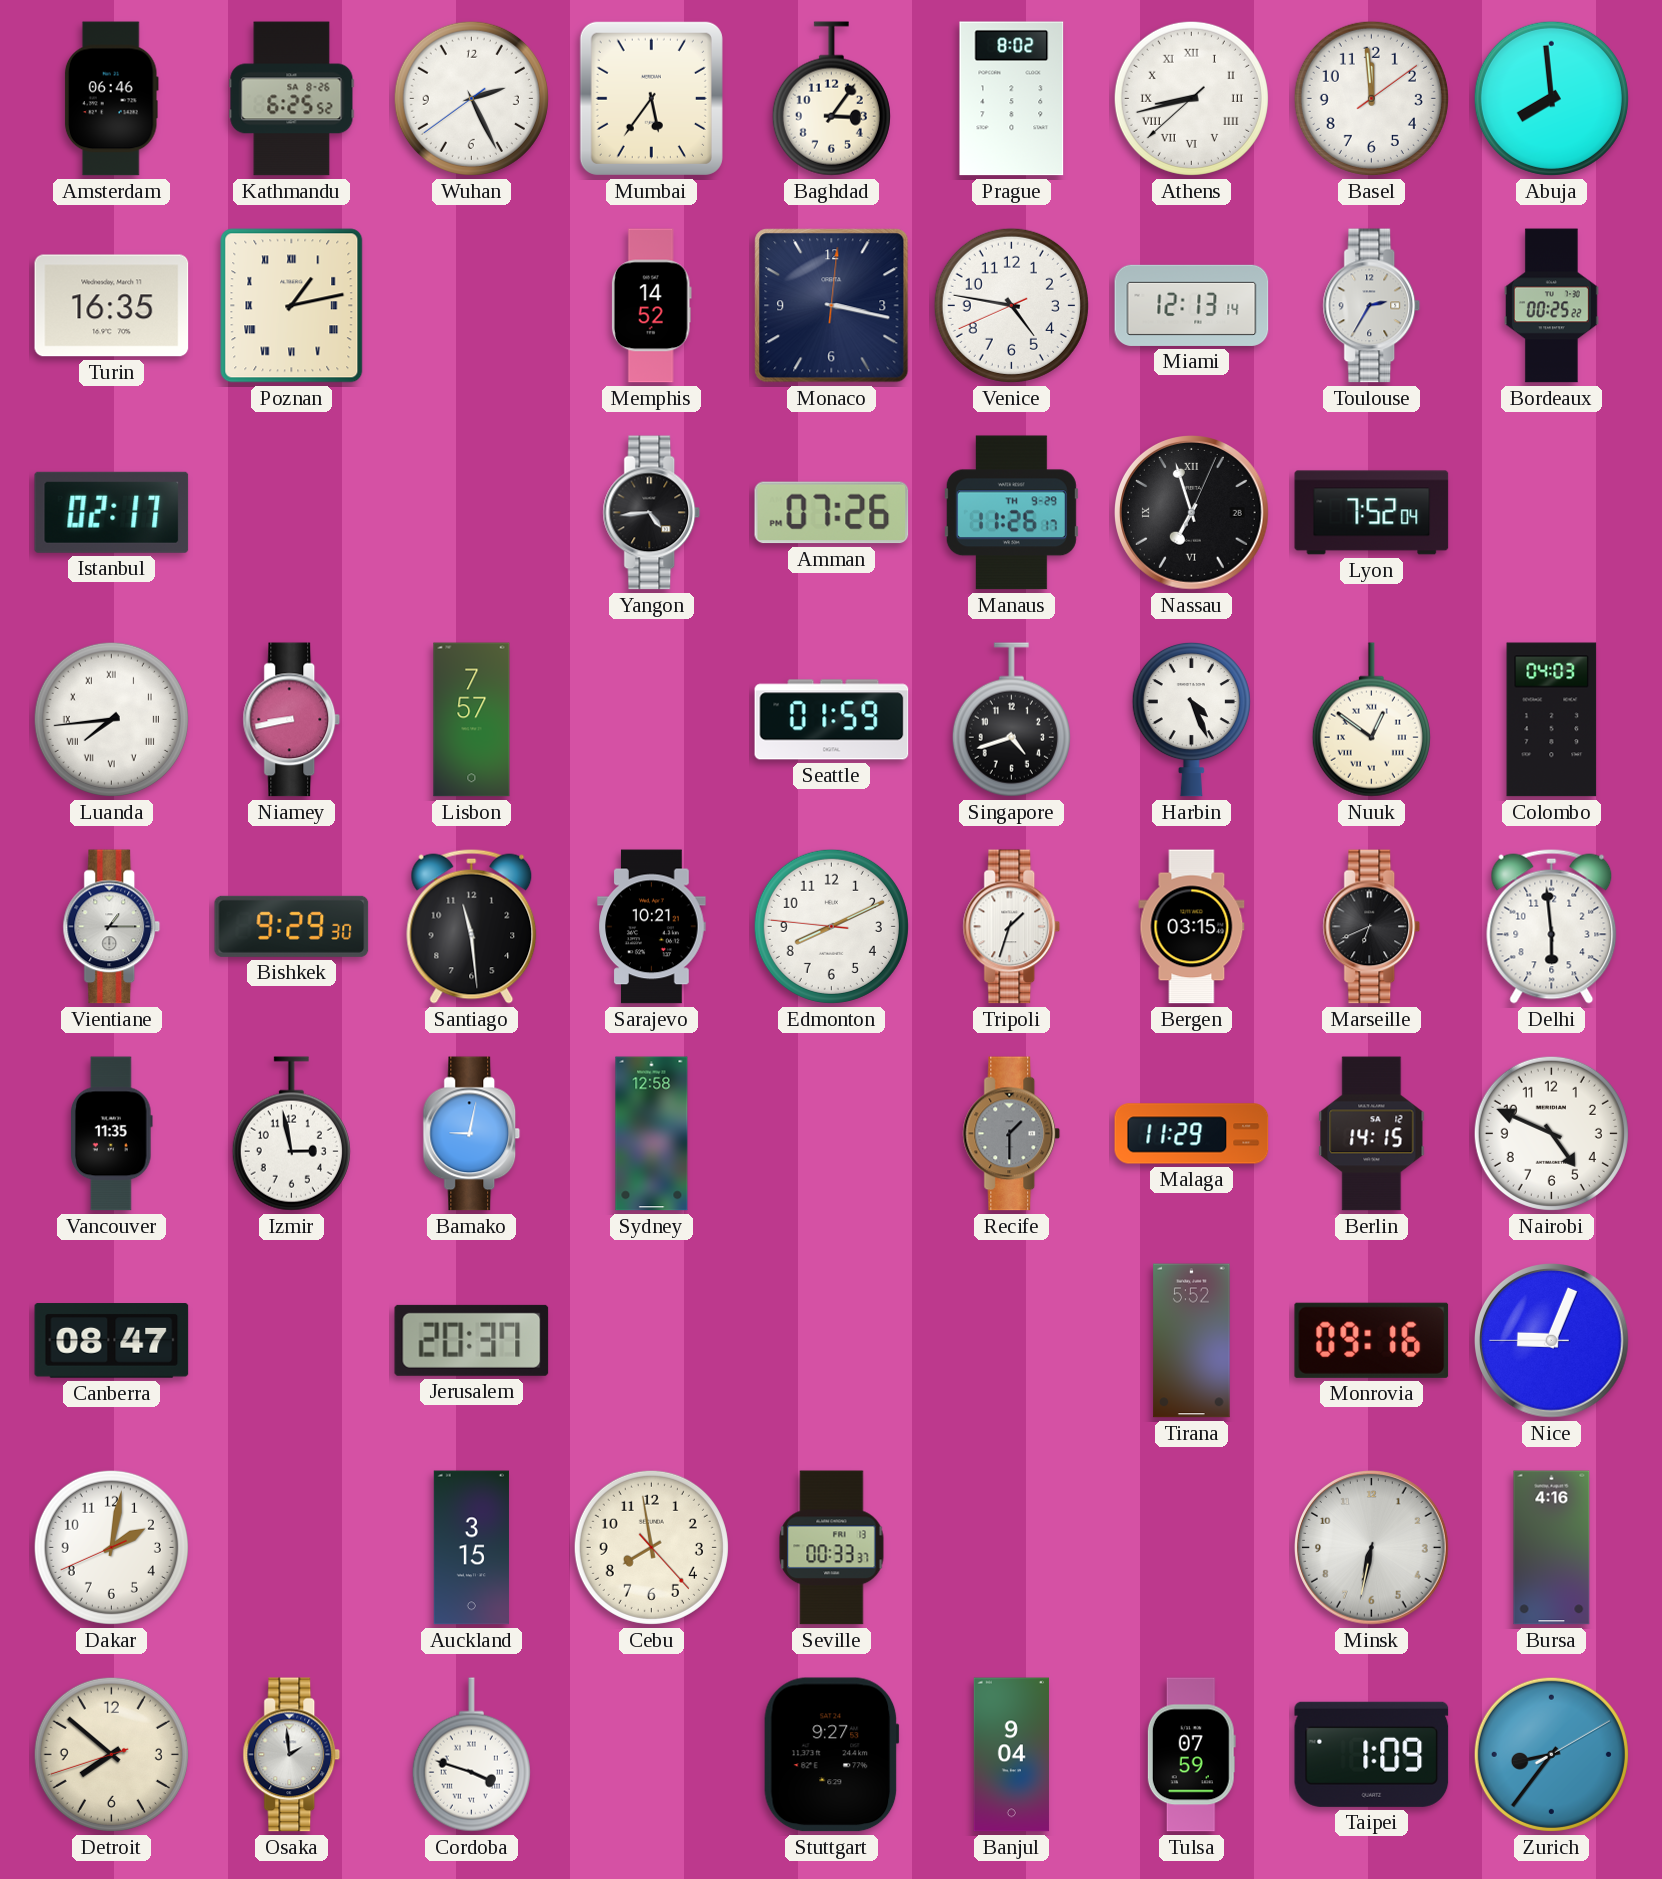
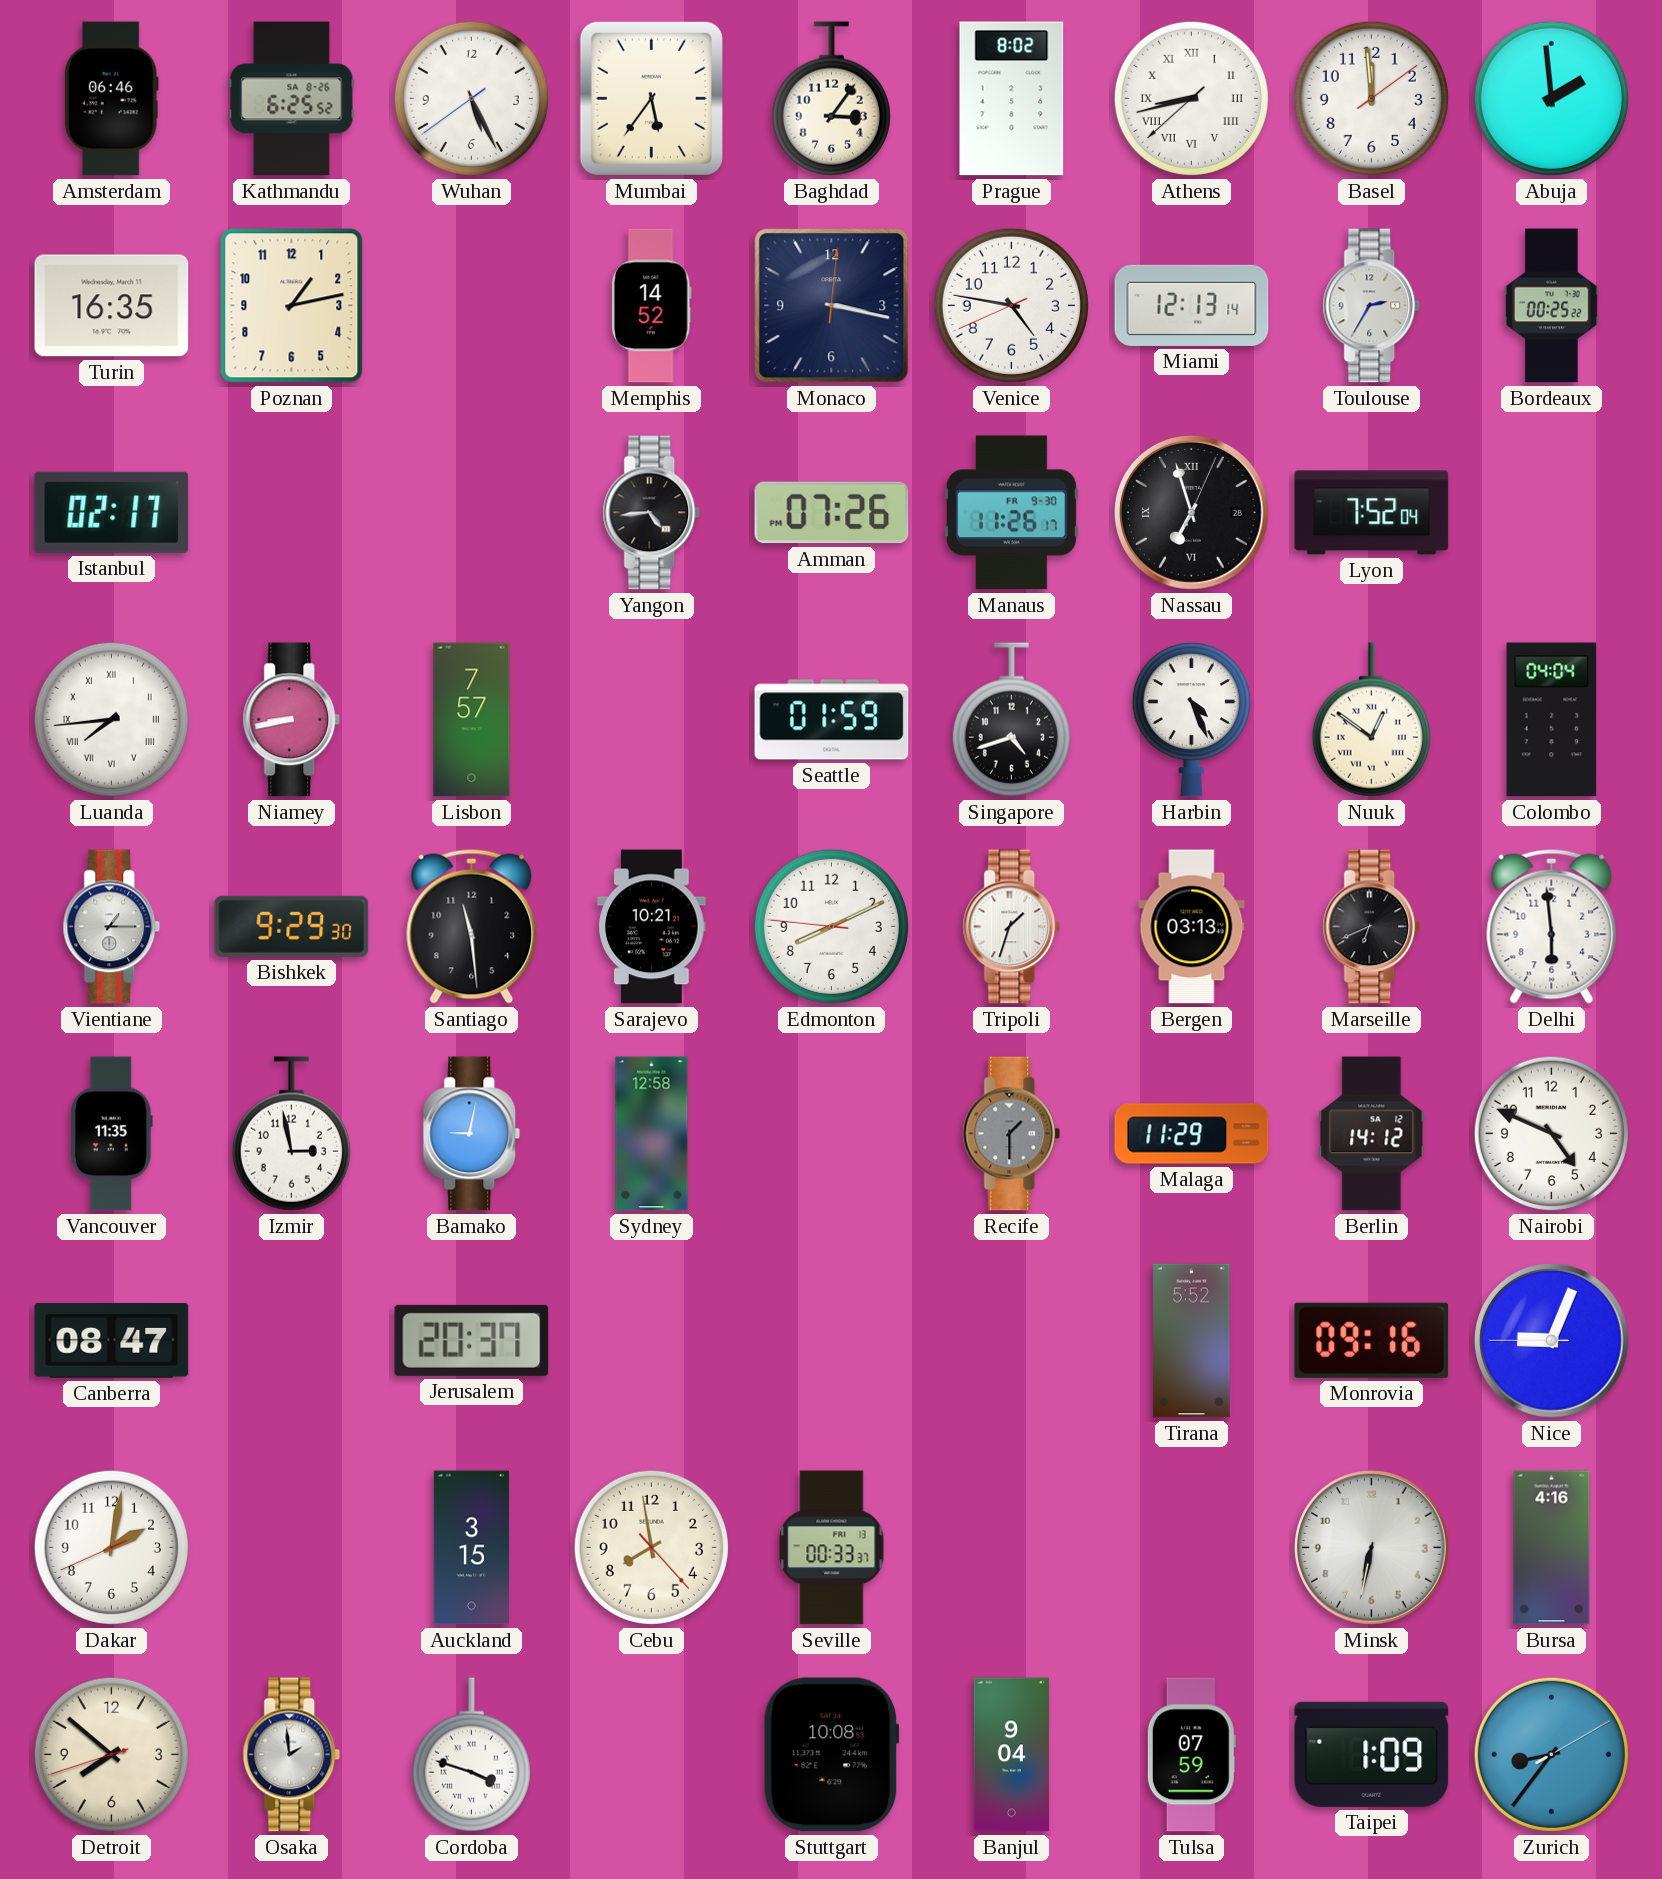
Wuhan: 2:25 -> 5:25 (471, 98)
Abuja: 7:59 -> 1:59 (1551, 98)
Poznan numerals: Roman -> Arabic (292, 306)
Manaus date: TH 9-29 -> FR 9-30 (1011, 513)
Colombo: 04:03 -> 04:04 (1552, 720)
Bergen: 03:15 -> 03:13 (1192, 927)
Berlin: 14:15 -> 14:12 (1372, 1134)
Stuttgart: 9:27 -> 10:08 (831, 1755)
